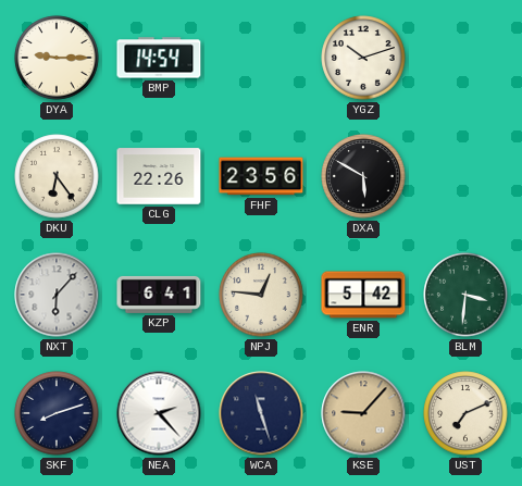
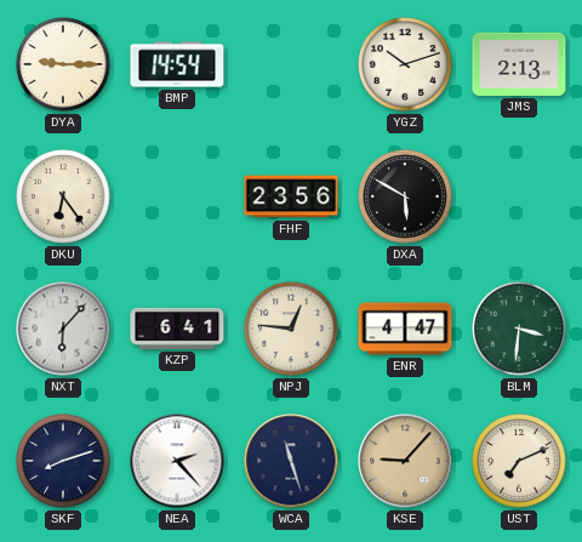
JMS: none -> 2:13 (519, 64)
CLG: 22:26 -> none (159, 176)
ENR: 5:42 -> 4:47 (405, 329)
